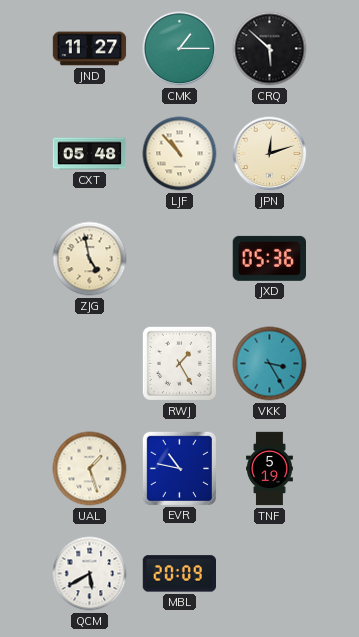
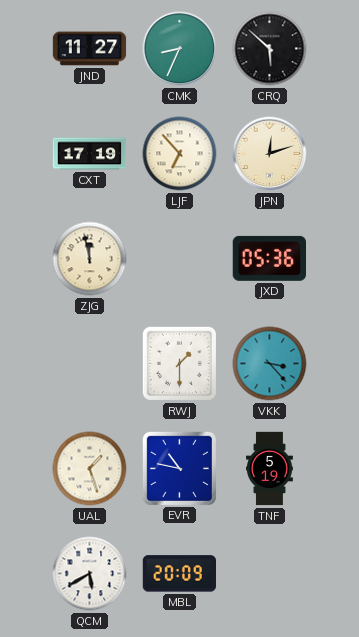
CMK: 1:15 -> 8:34 (180, 49)
CXT: 05:48 -> 17:19 (90, 154)
LJF: 10:53 -> 6:53 (180, 154)
ZJG: 4:58 -> 11:58 (90, 259)
RWJ: 1:25 -> 1:30 (179, 363)
VKK: 3:25 -> 3:23 (270, 364)
